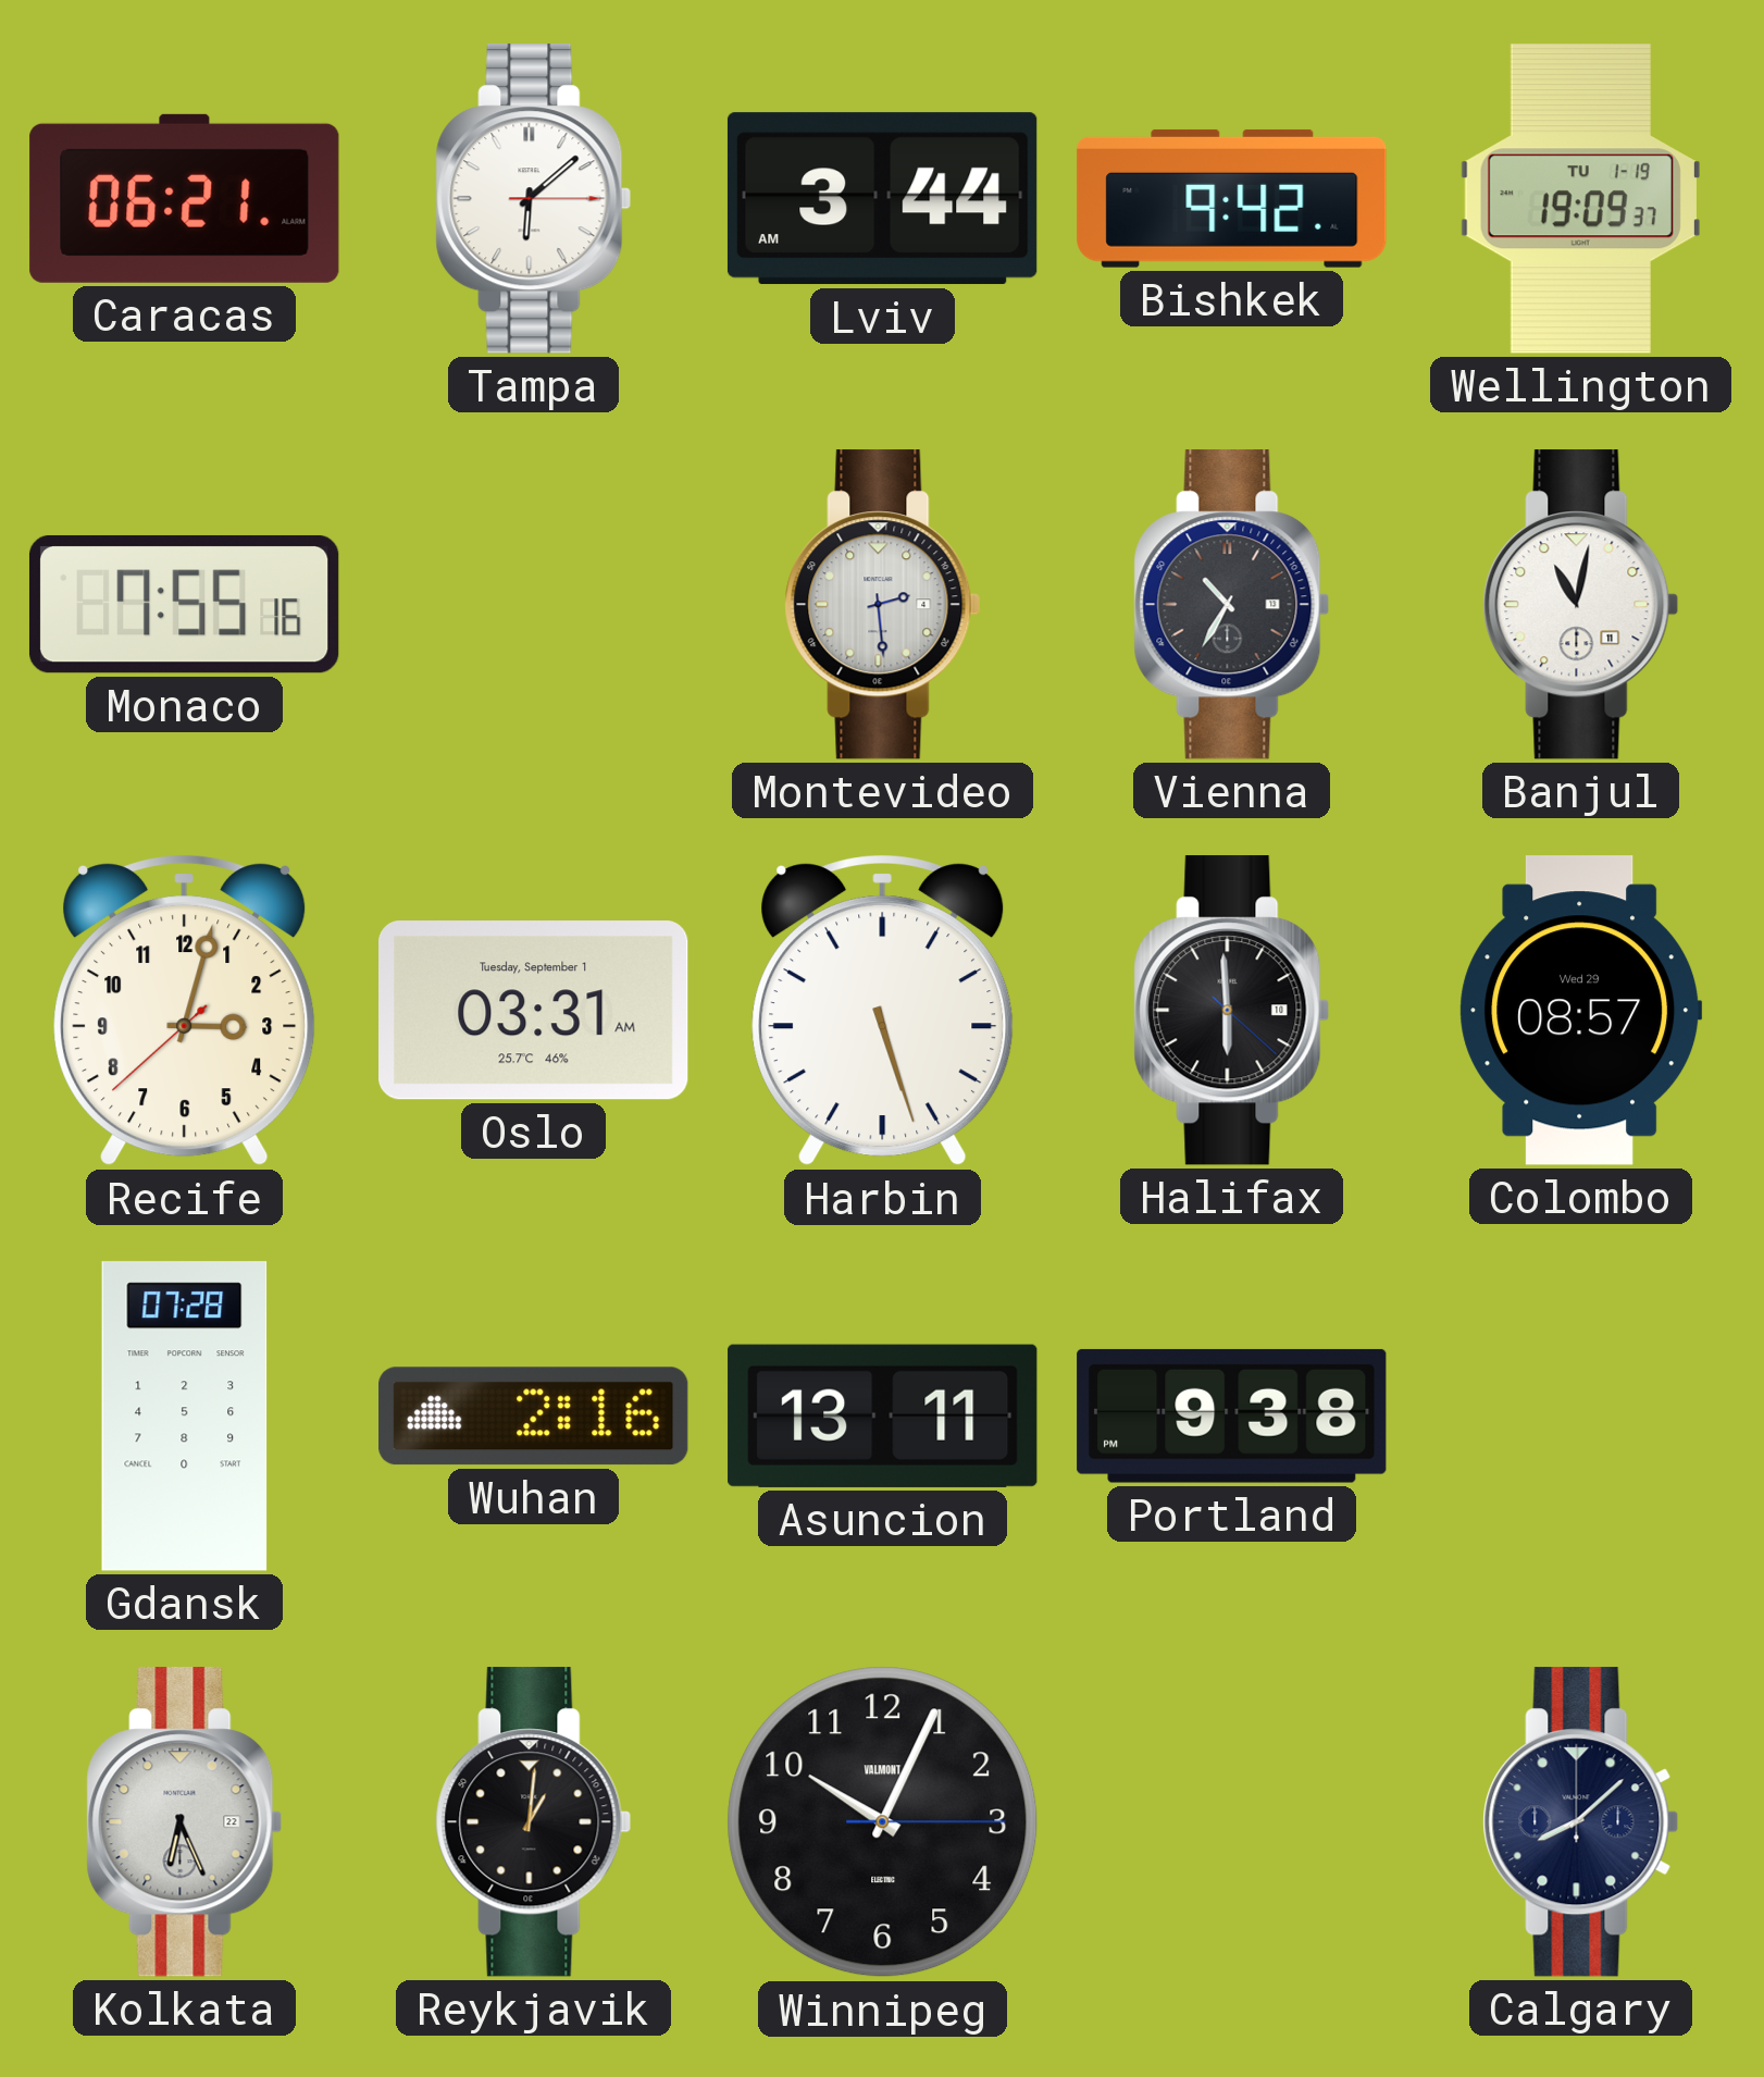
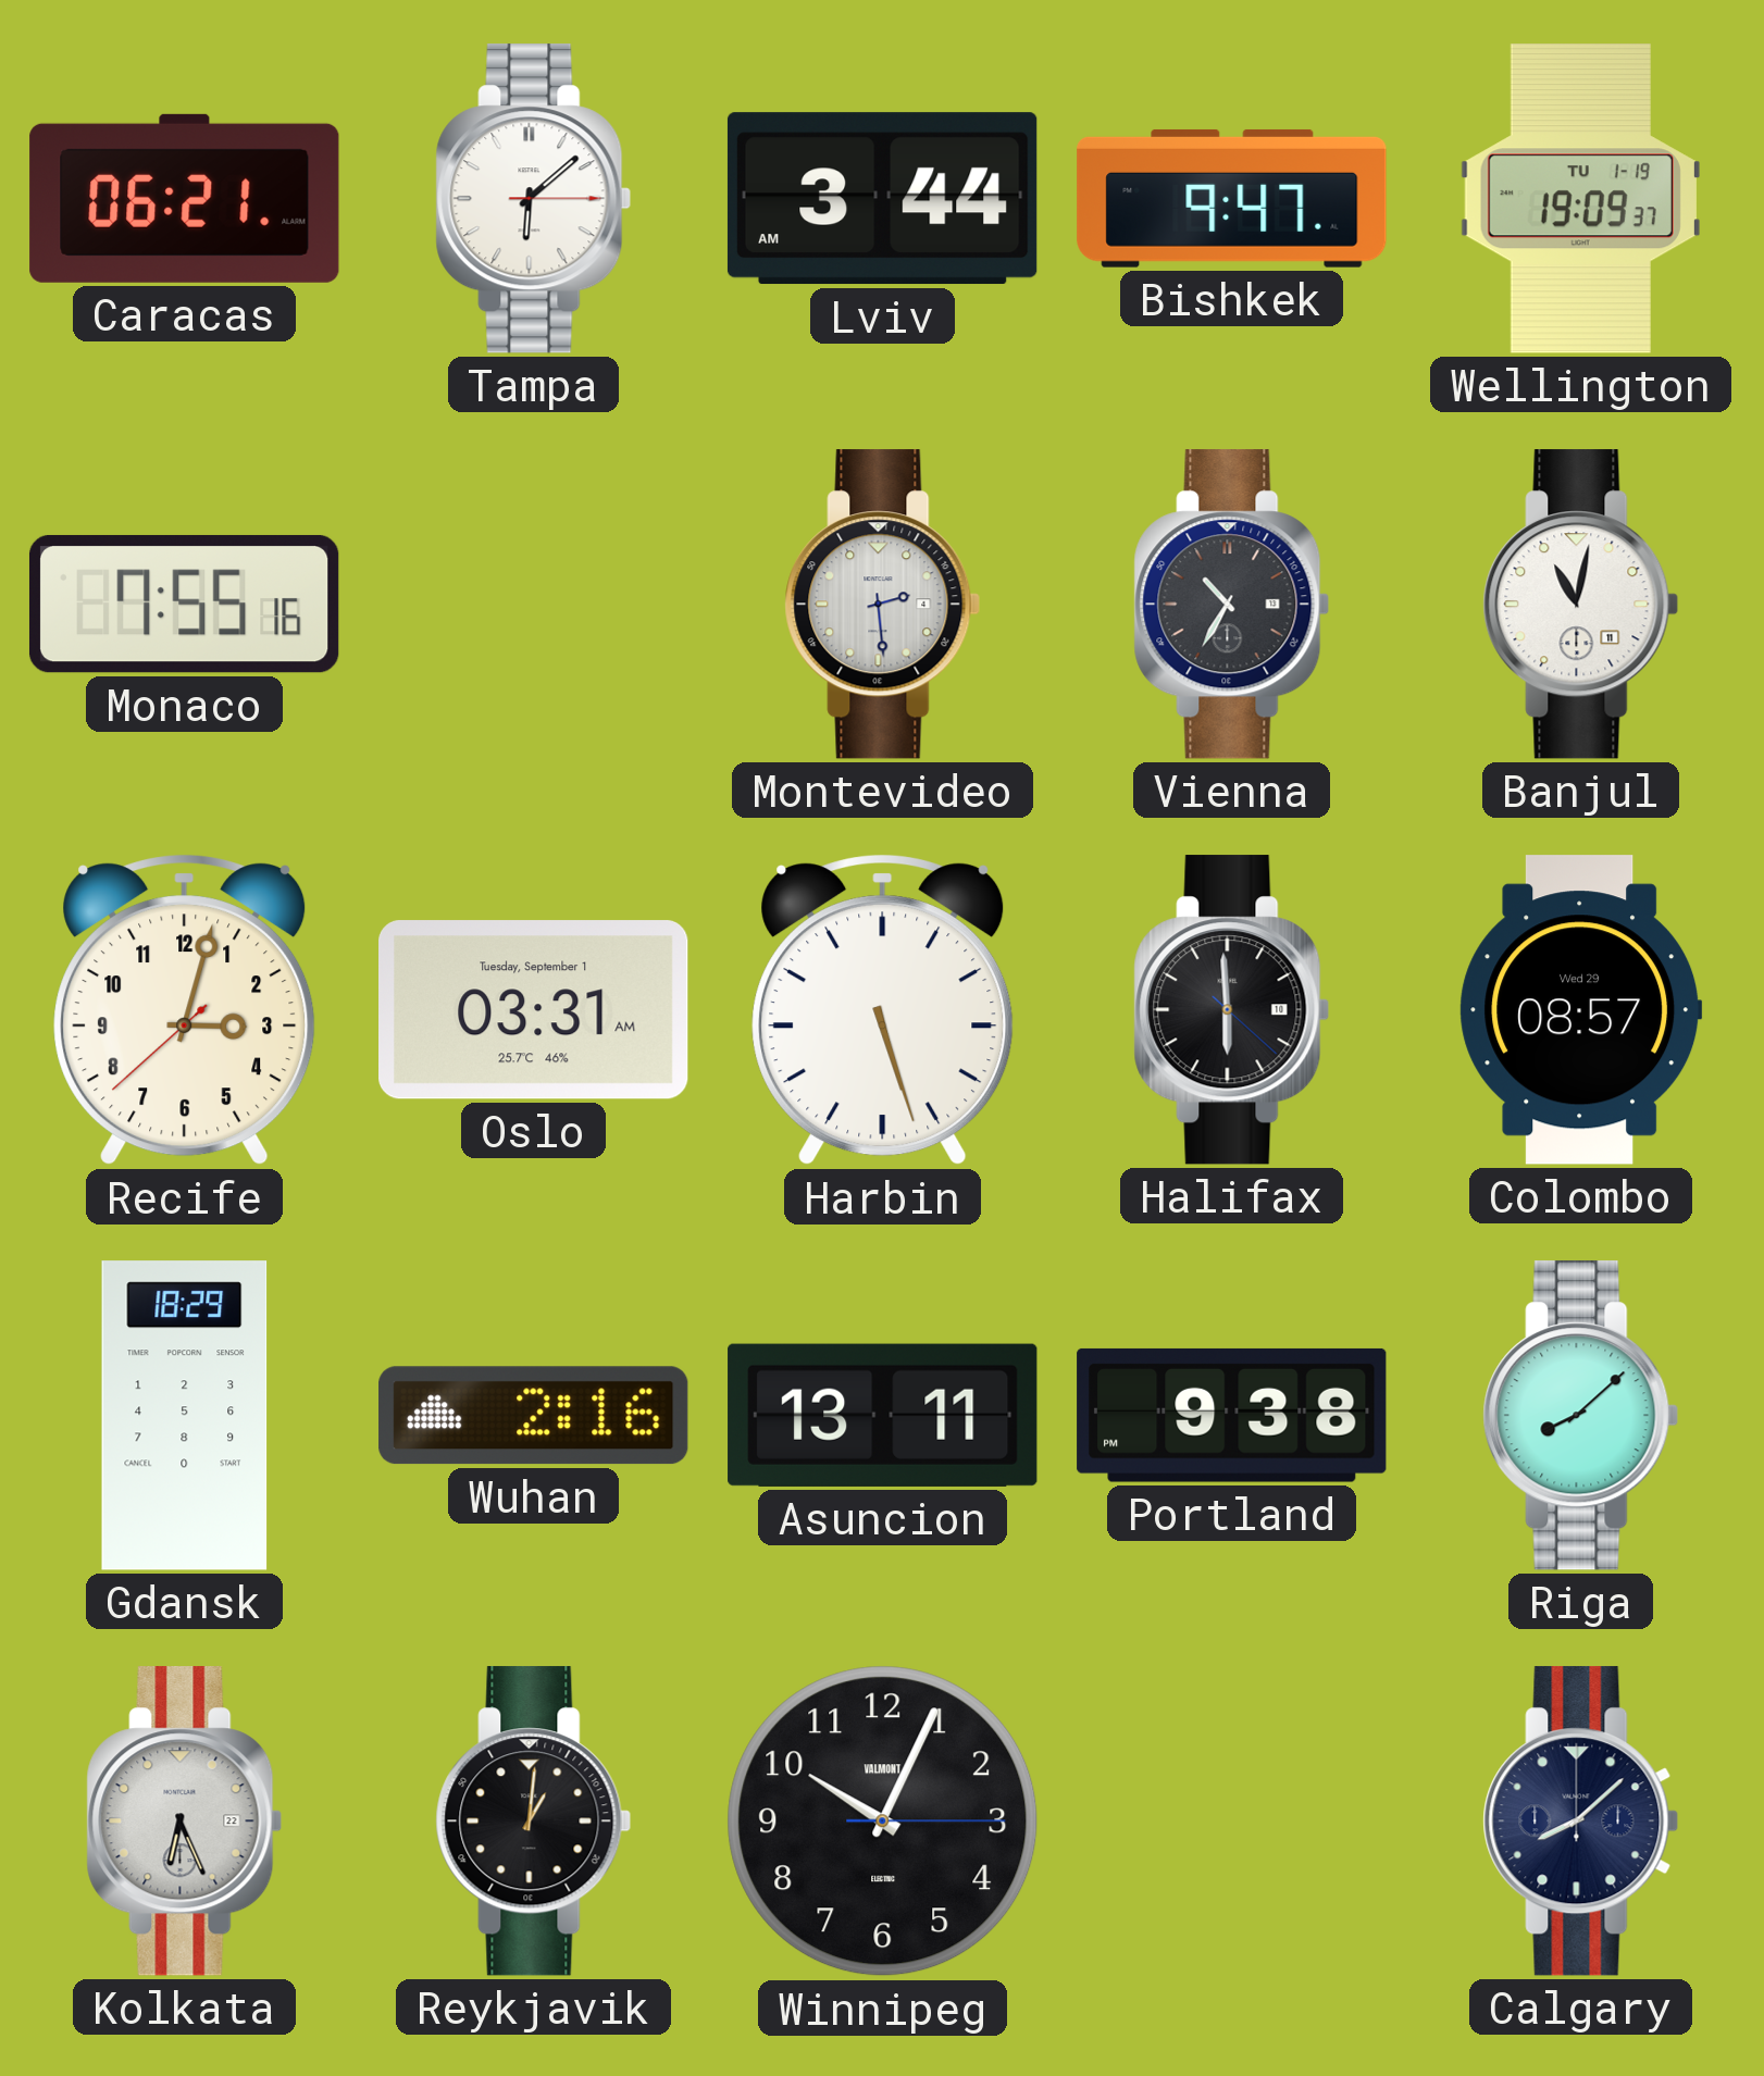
Bishkek: 9:42 -> 9:47 (1232, 198)
Gdansk: 07:28 -> 18:29 (185, 1416)
Riga: none -> 8:08 (1581, 1416)
